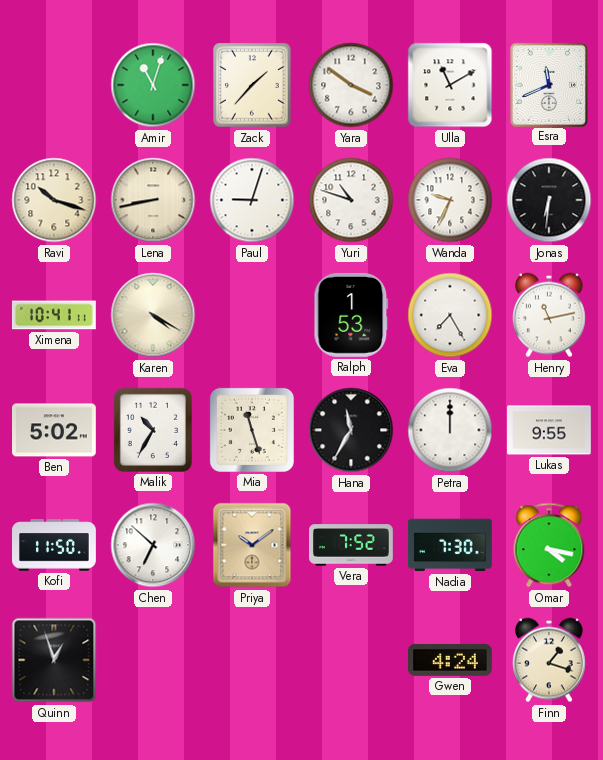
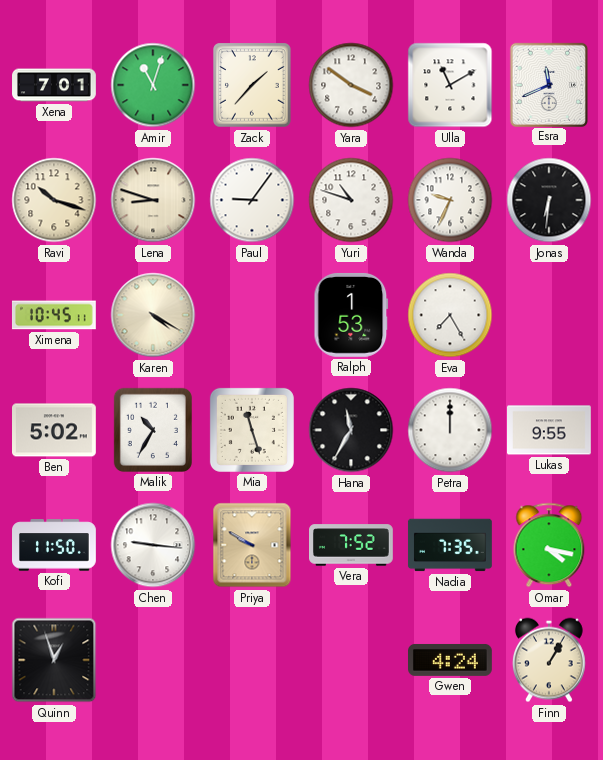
Xena: none -> 7:01 (54, 85)
Lena: 8:43 -> 8:48 (153, 200)
Paul: 9:03 -> 9:06 (252, 200)
Ximena: 10:41 -> 10:45 (54, 315)
Henry: 11:13 -> none (549, 315)
Chen: 6:52 -> 9:16 (153, 545)
Priya: 10:09 -> 9:50 (252, 545)
Nadia: 7:30 -> 7:35 (450, 545)
Finn: 1:18 -> 1:05 (549, 660)
